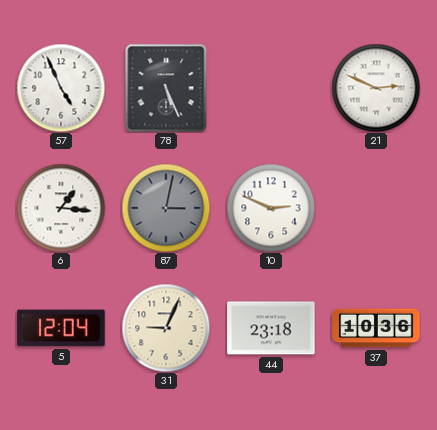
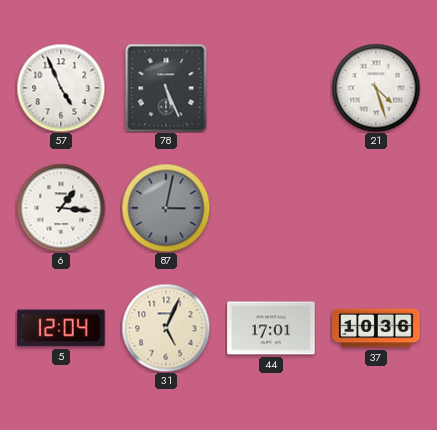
21: 2:49 -> 4:27 (376, 88)
10: 2:49 -> none (271, 208)
31: 9:04 -> 5:04 (166, 328)
44: 23:18 -> 17:01 (271, 328)
